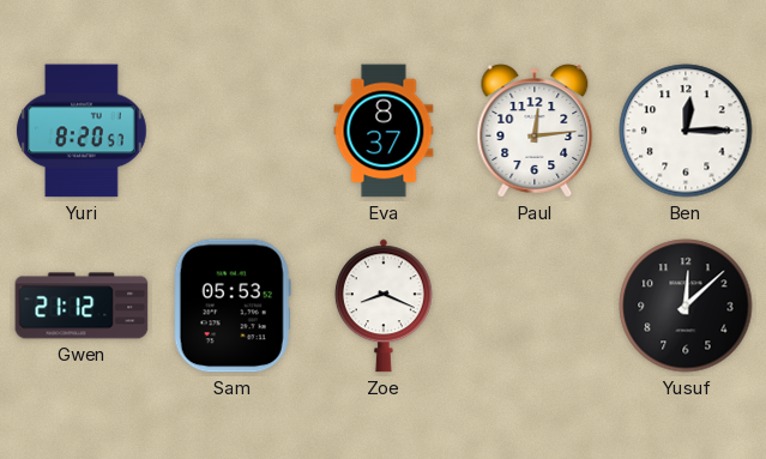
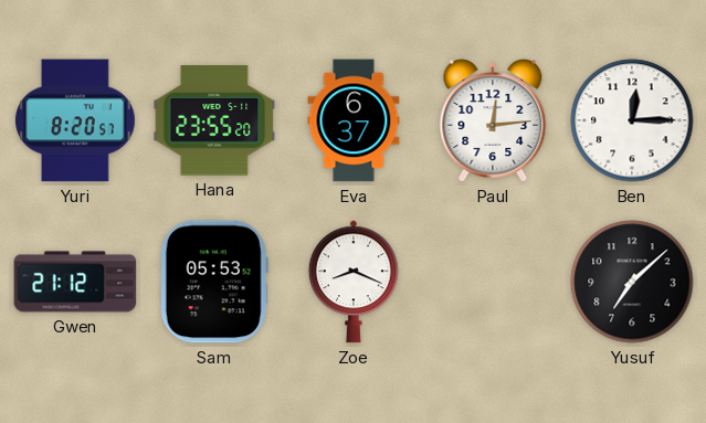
Hana: none -> 23:55 (214, 120)
Eva: 8:37 -> 6:37 (354, 120)
Yusuf: 12:08 -> 7:08 (632, 282)
